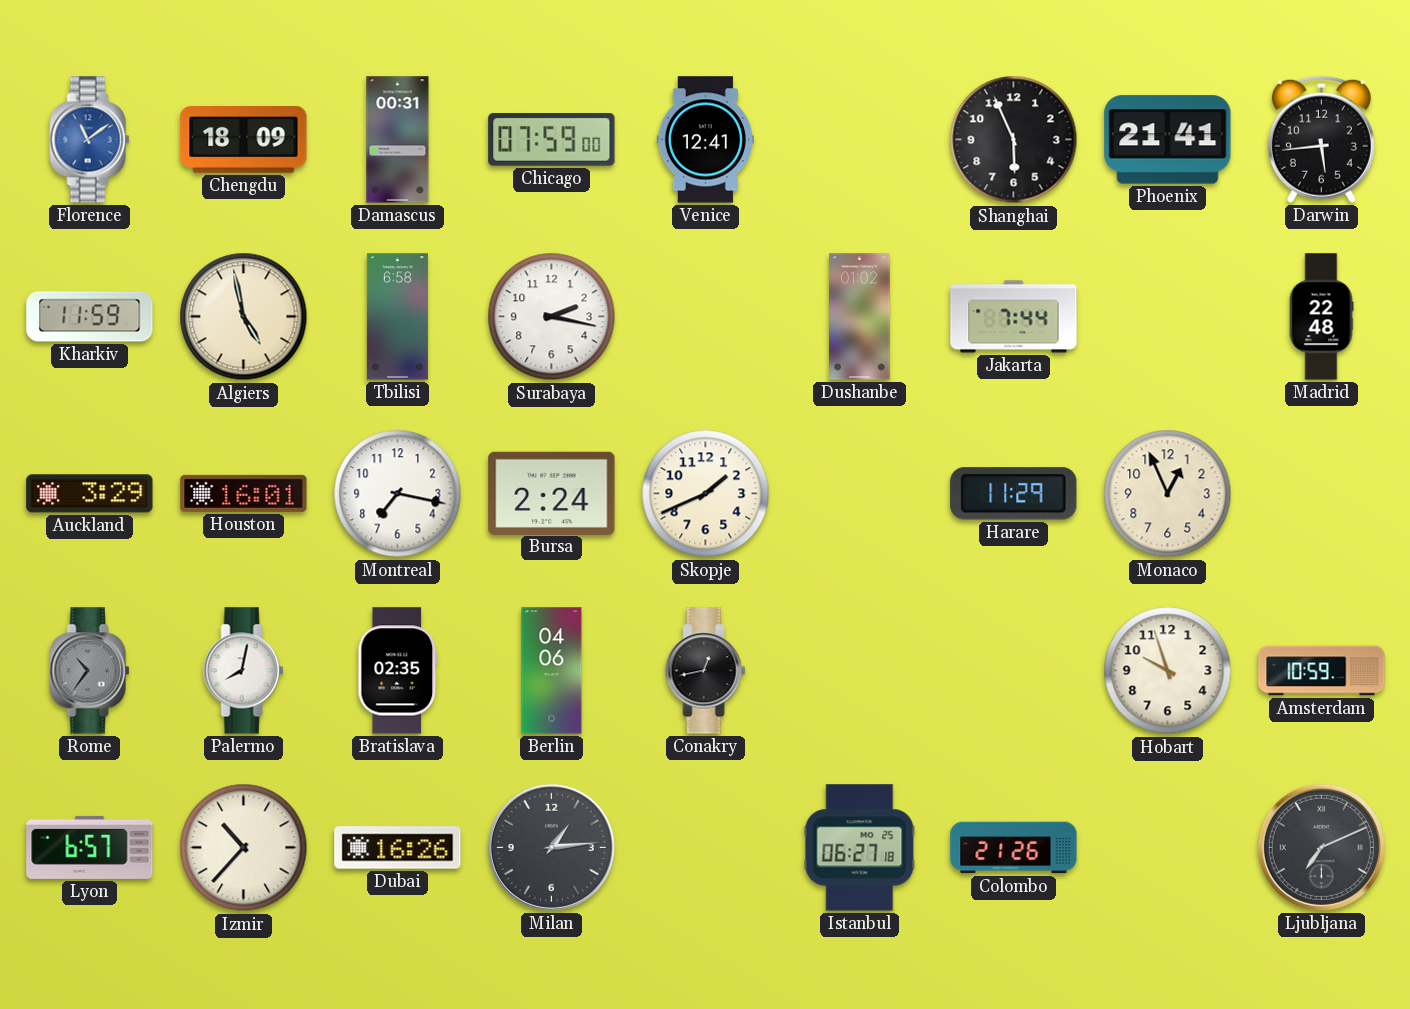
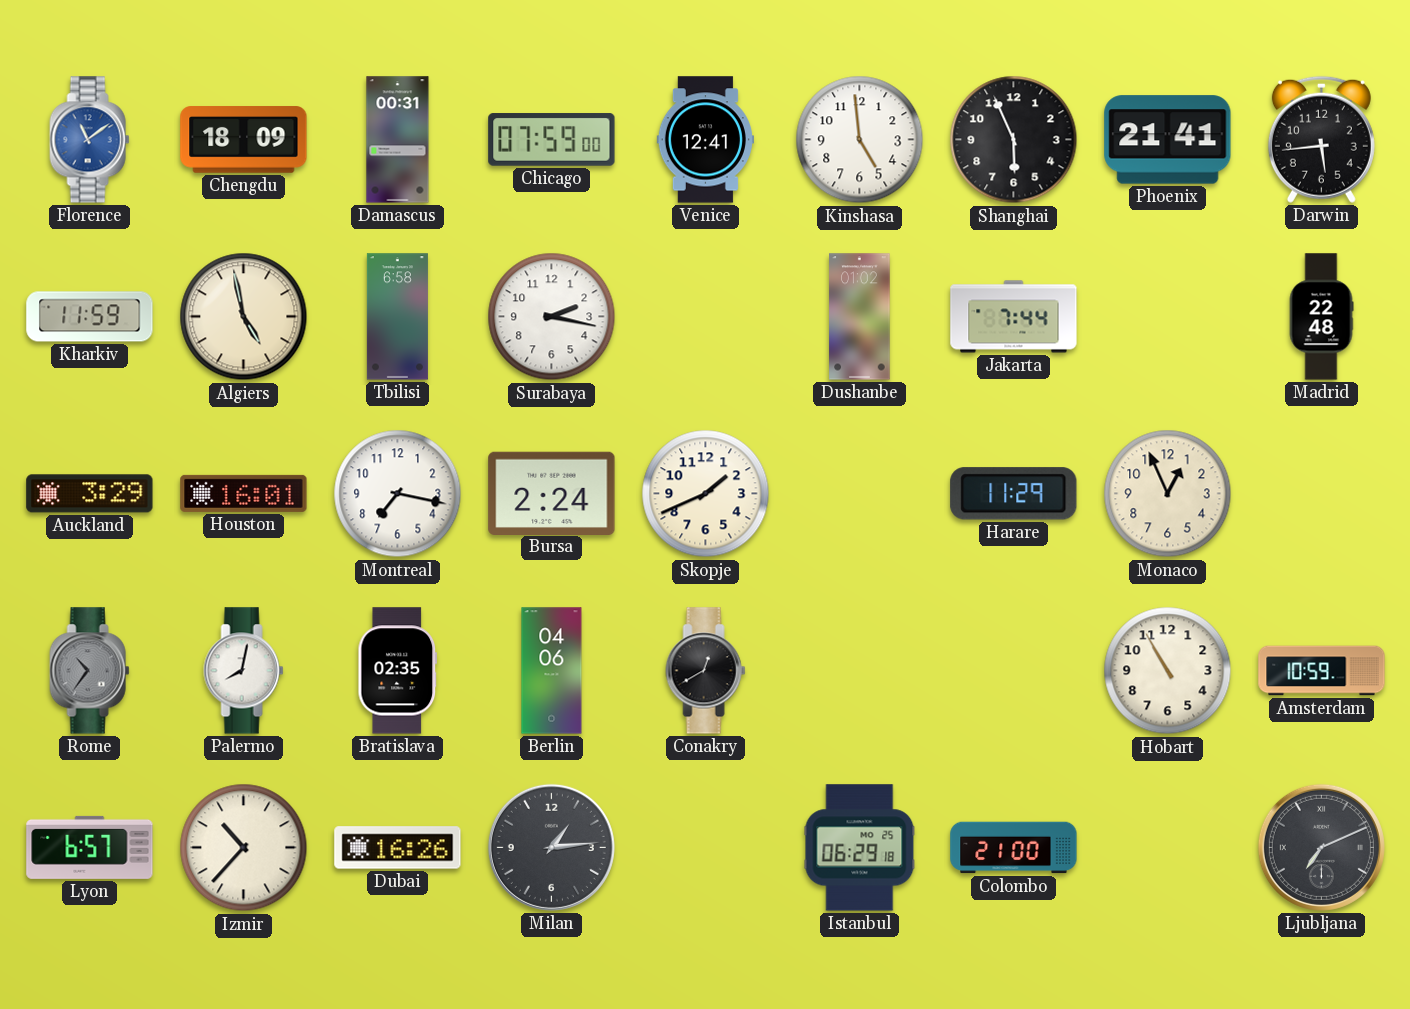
Kinshasa: none -> 4:59 (860, 140)
Conakry: 12:43 -> 12:40 (706, 671)
Hobart: 9:57 -> 10:55 (1168, 671)
Istanbul: 06:27 -> 06:29 (860, 848)
Colombo: 21:26 -> 21:00 (1014, 848)
